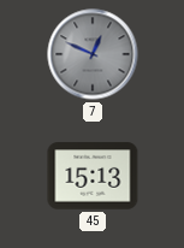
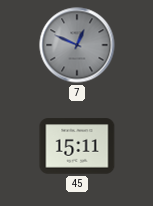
45: 15:13 -> 15:11 (77, 146)
